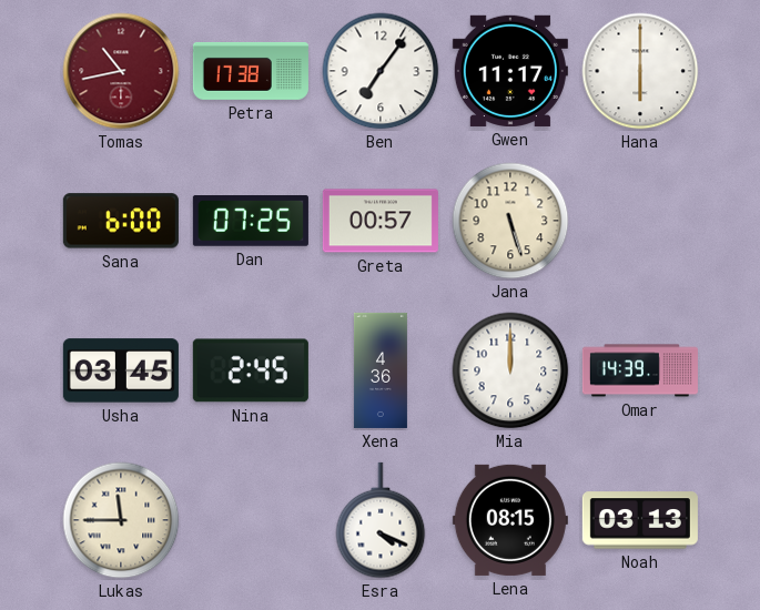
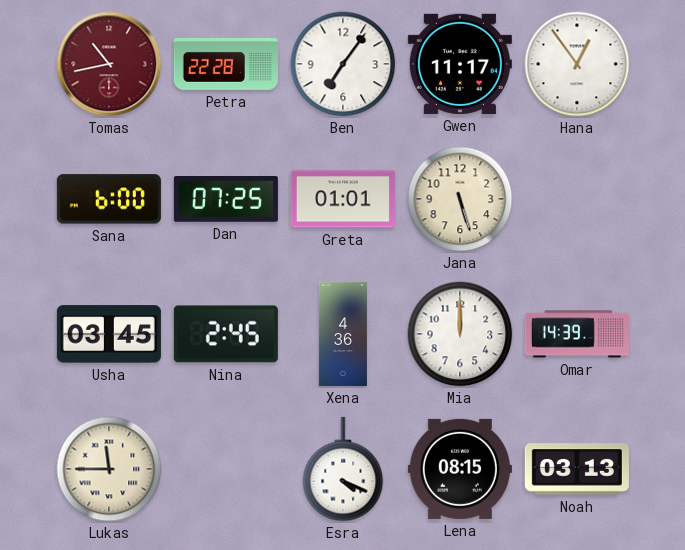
Petra: 17:38 -> 22:28 (226, 65)
Hana: 6:00 -> 12:54 (577, 64)
Greta: 00:57 -> 01:01 (343, 199)
